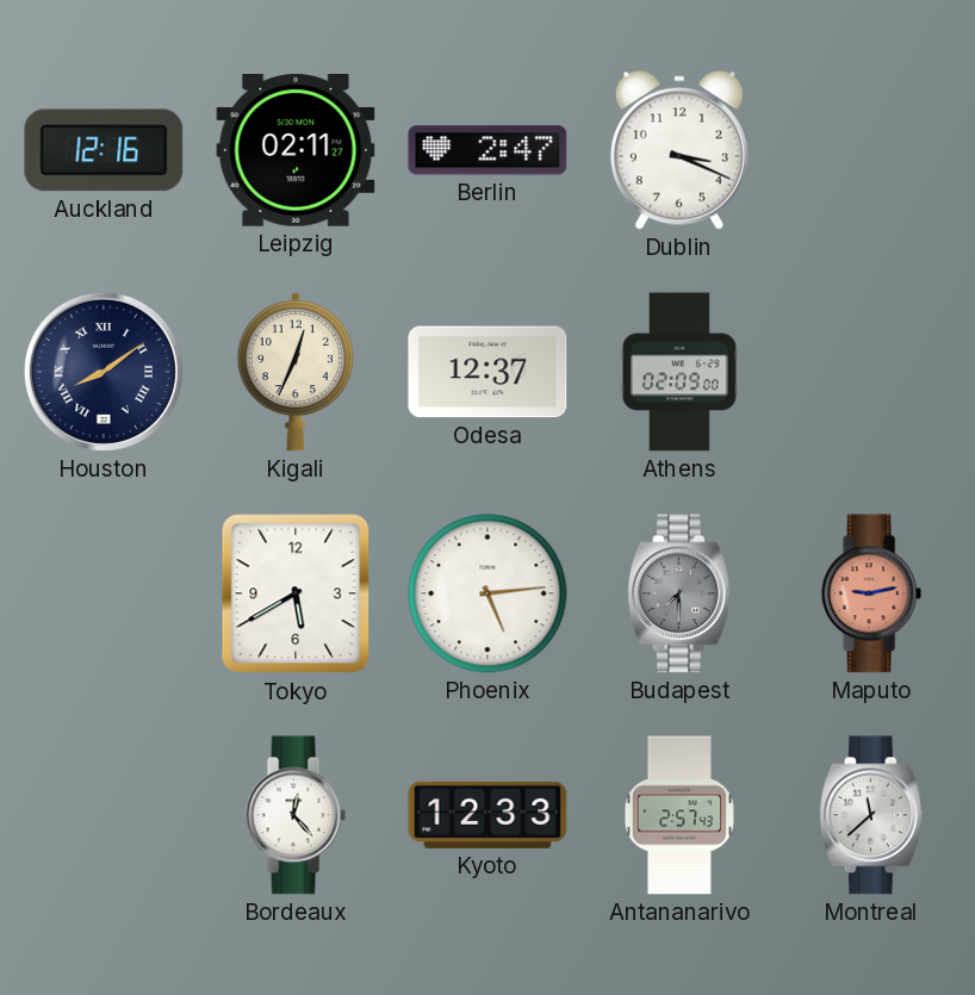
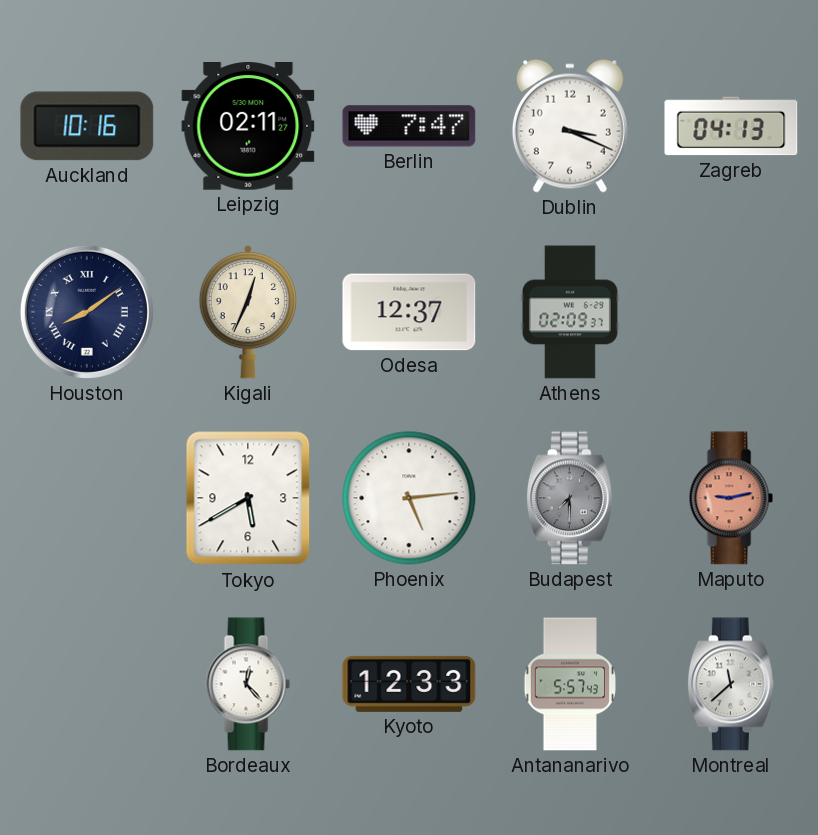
Auckland: 12:16 -> 10:16 (87, 126)
Berlin: 2:47 -> 7:47 (409, 126)
Zagreb: none -> 04:13 (731, 126)
Athens: 02:09:00 -> 02:09:37 (570, 312)
Antananarivo: 2:57 -> 5:57 (569, 684)
